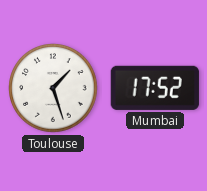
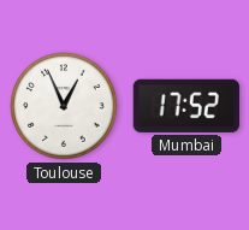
Toulouse: 1:27 -> 12:56 (64, 106)
